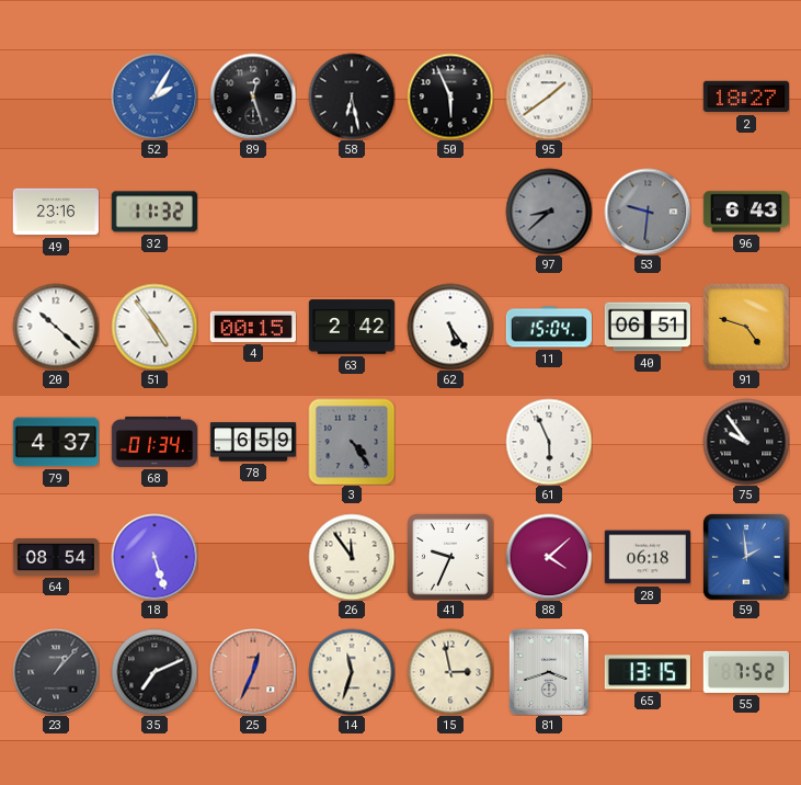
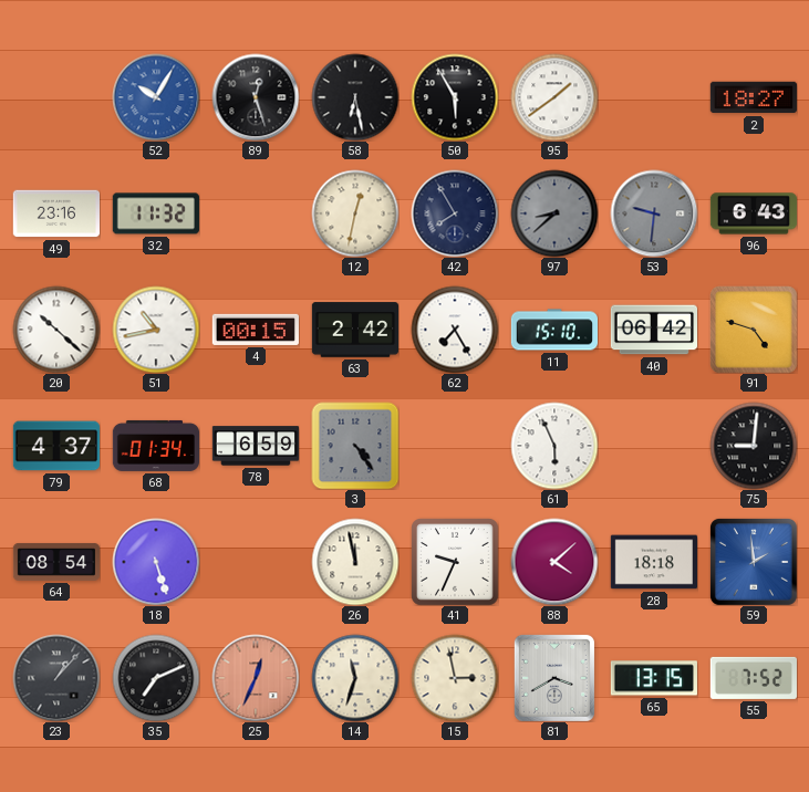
52: 2:05 -> 10:05 (156, 97)
50: 5:56 -> 5:55 (455, 97)
12: none -> 12:32 (355, 213)
42: none -> 7:55 (455, 213)
51: 4:54 -> 10:43 (156, 330)
62: 5:24 -> 7:25 (455, 330)
11: 15:04 -> 15:10 (553, 330)
40: 06:51 -> 06:42 (653, 330)
75: 9:54 -> 9:01 (754, 446)
26: 11:54 -> 11:58 (355, 562)
28: 06:18 -> 18:18 (653, 562)
81: 3:42 -> 3:40 (554, 678)
